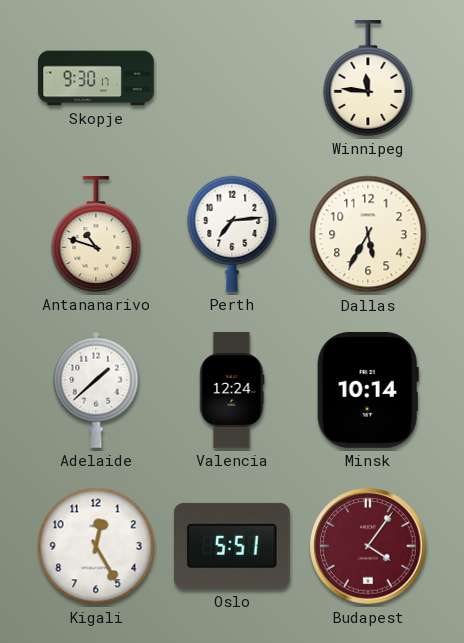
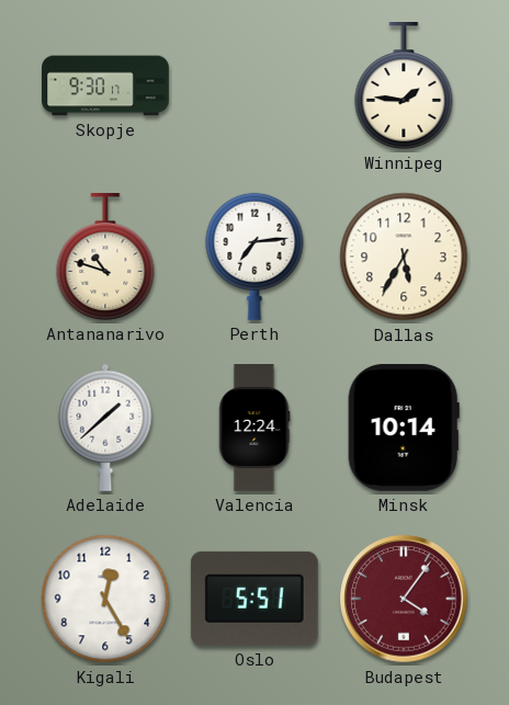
Winnipeg: 11:46 -> 1:46 (404, 87)
